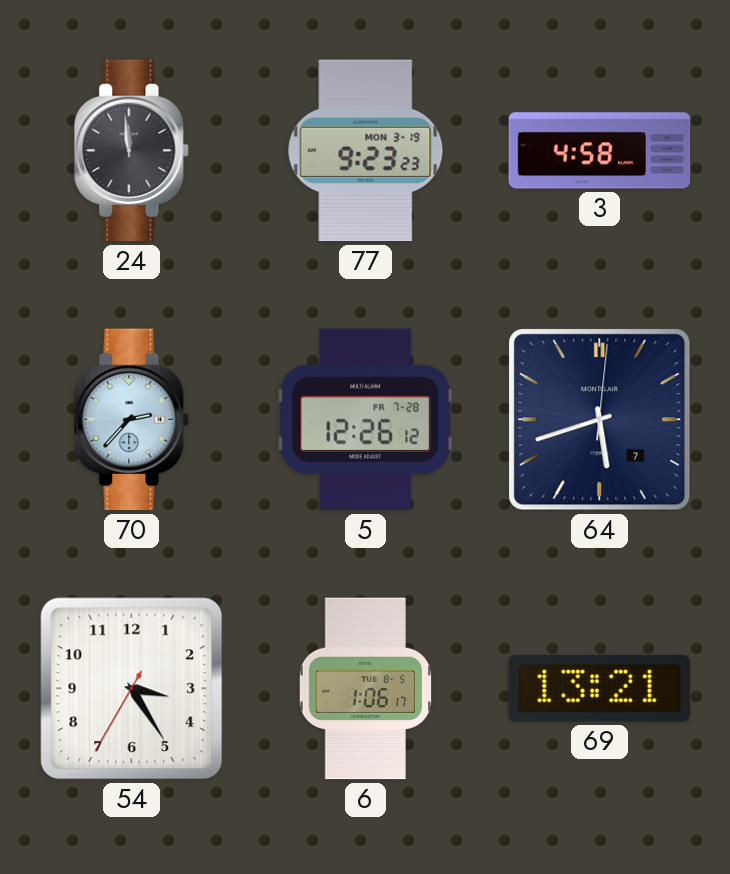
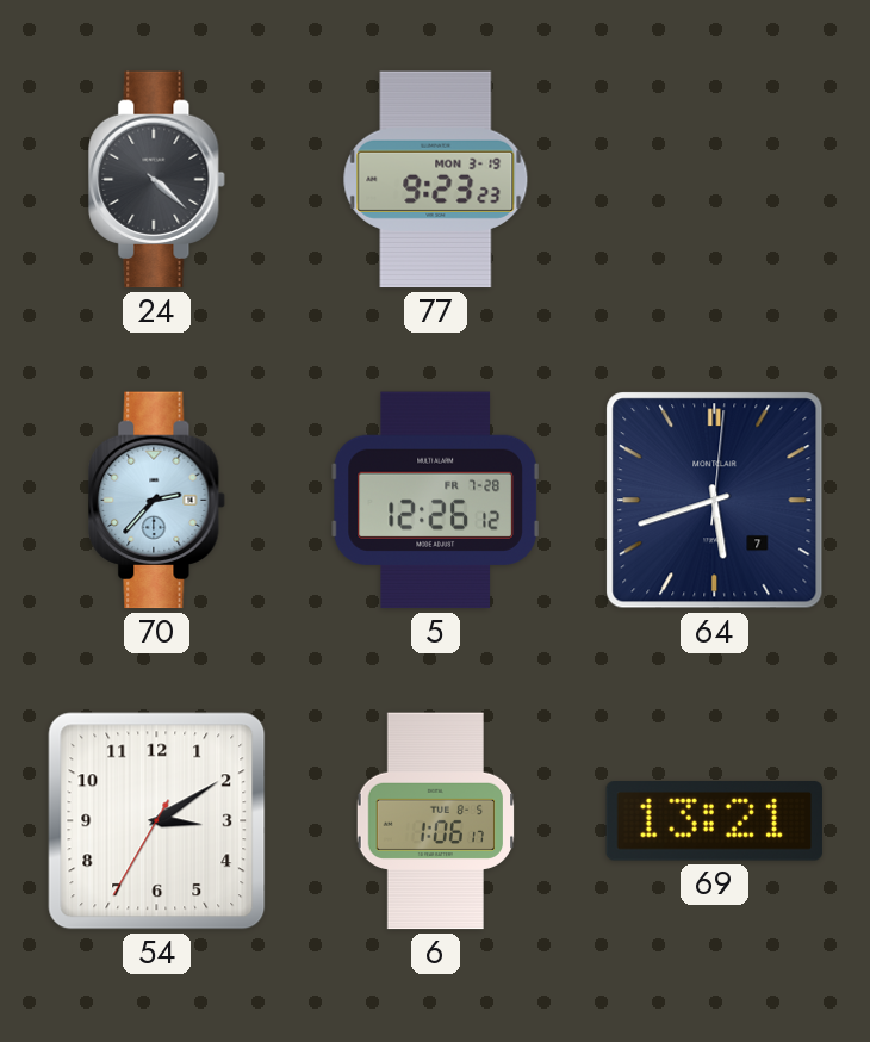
24: 11:59 -> 4:22 (157, 180)
3: 4:58 -> none (600, 151)
54: 3:24 -> 3:09 (157, 821)
